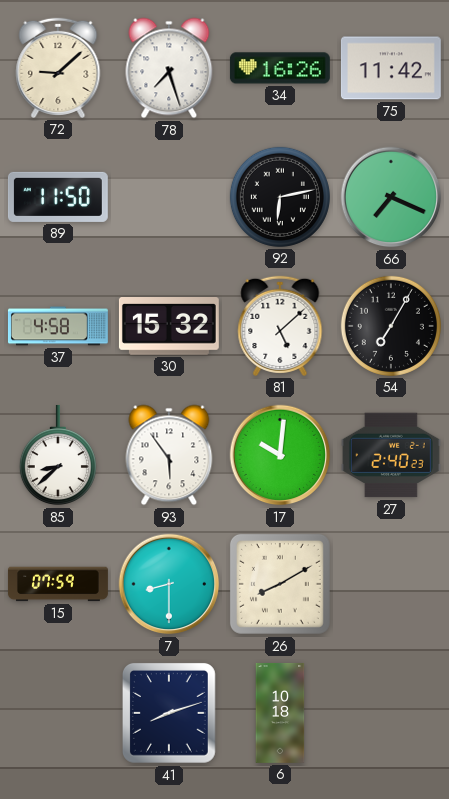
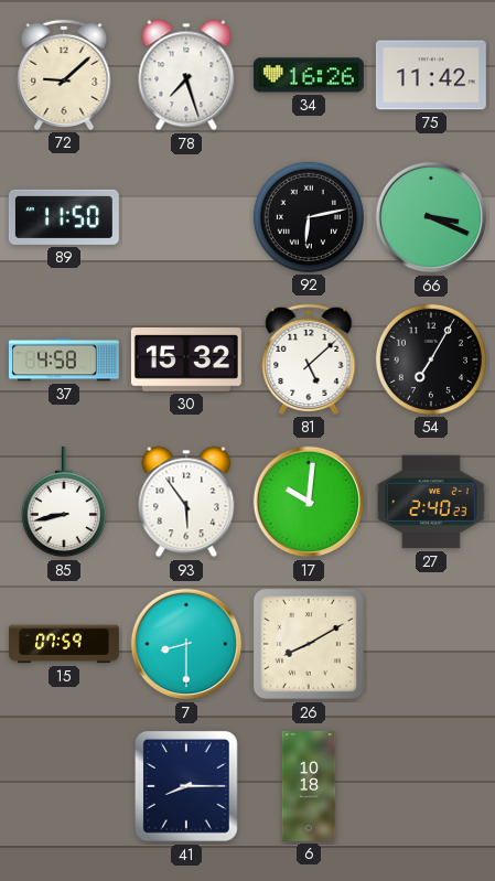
66: 7:19 -> 3:19 (431, 217)
85: 8:38 -> 8:43 (64, 502)
41: 8:12 -> 8:15 (186, 786)
